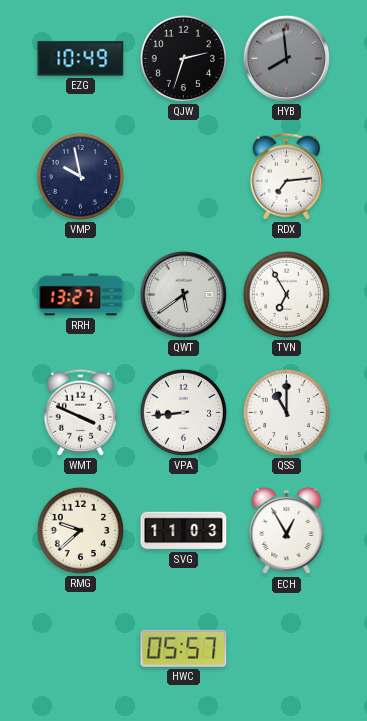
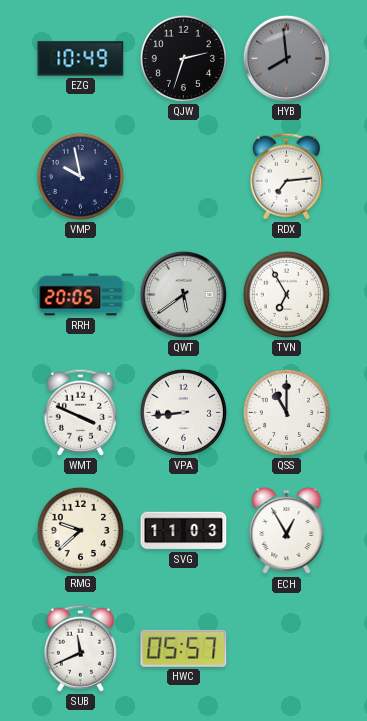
RRH: 13:27 -> 20:05 (81, 295)
SUB: none -> 11:41 (80, 648)
